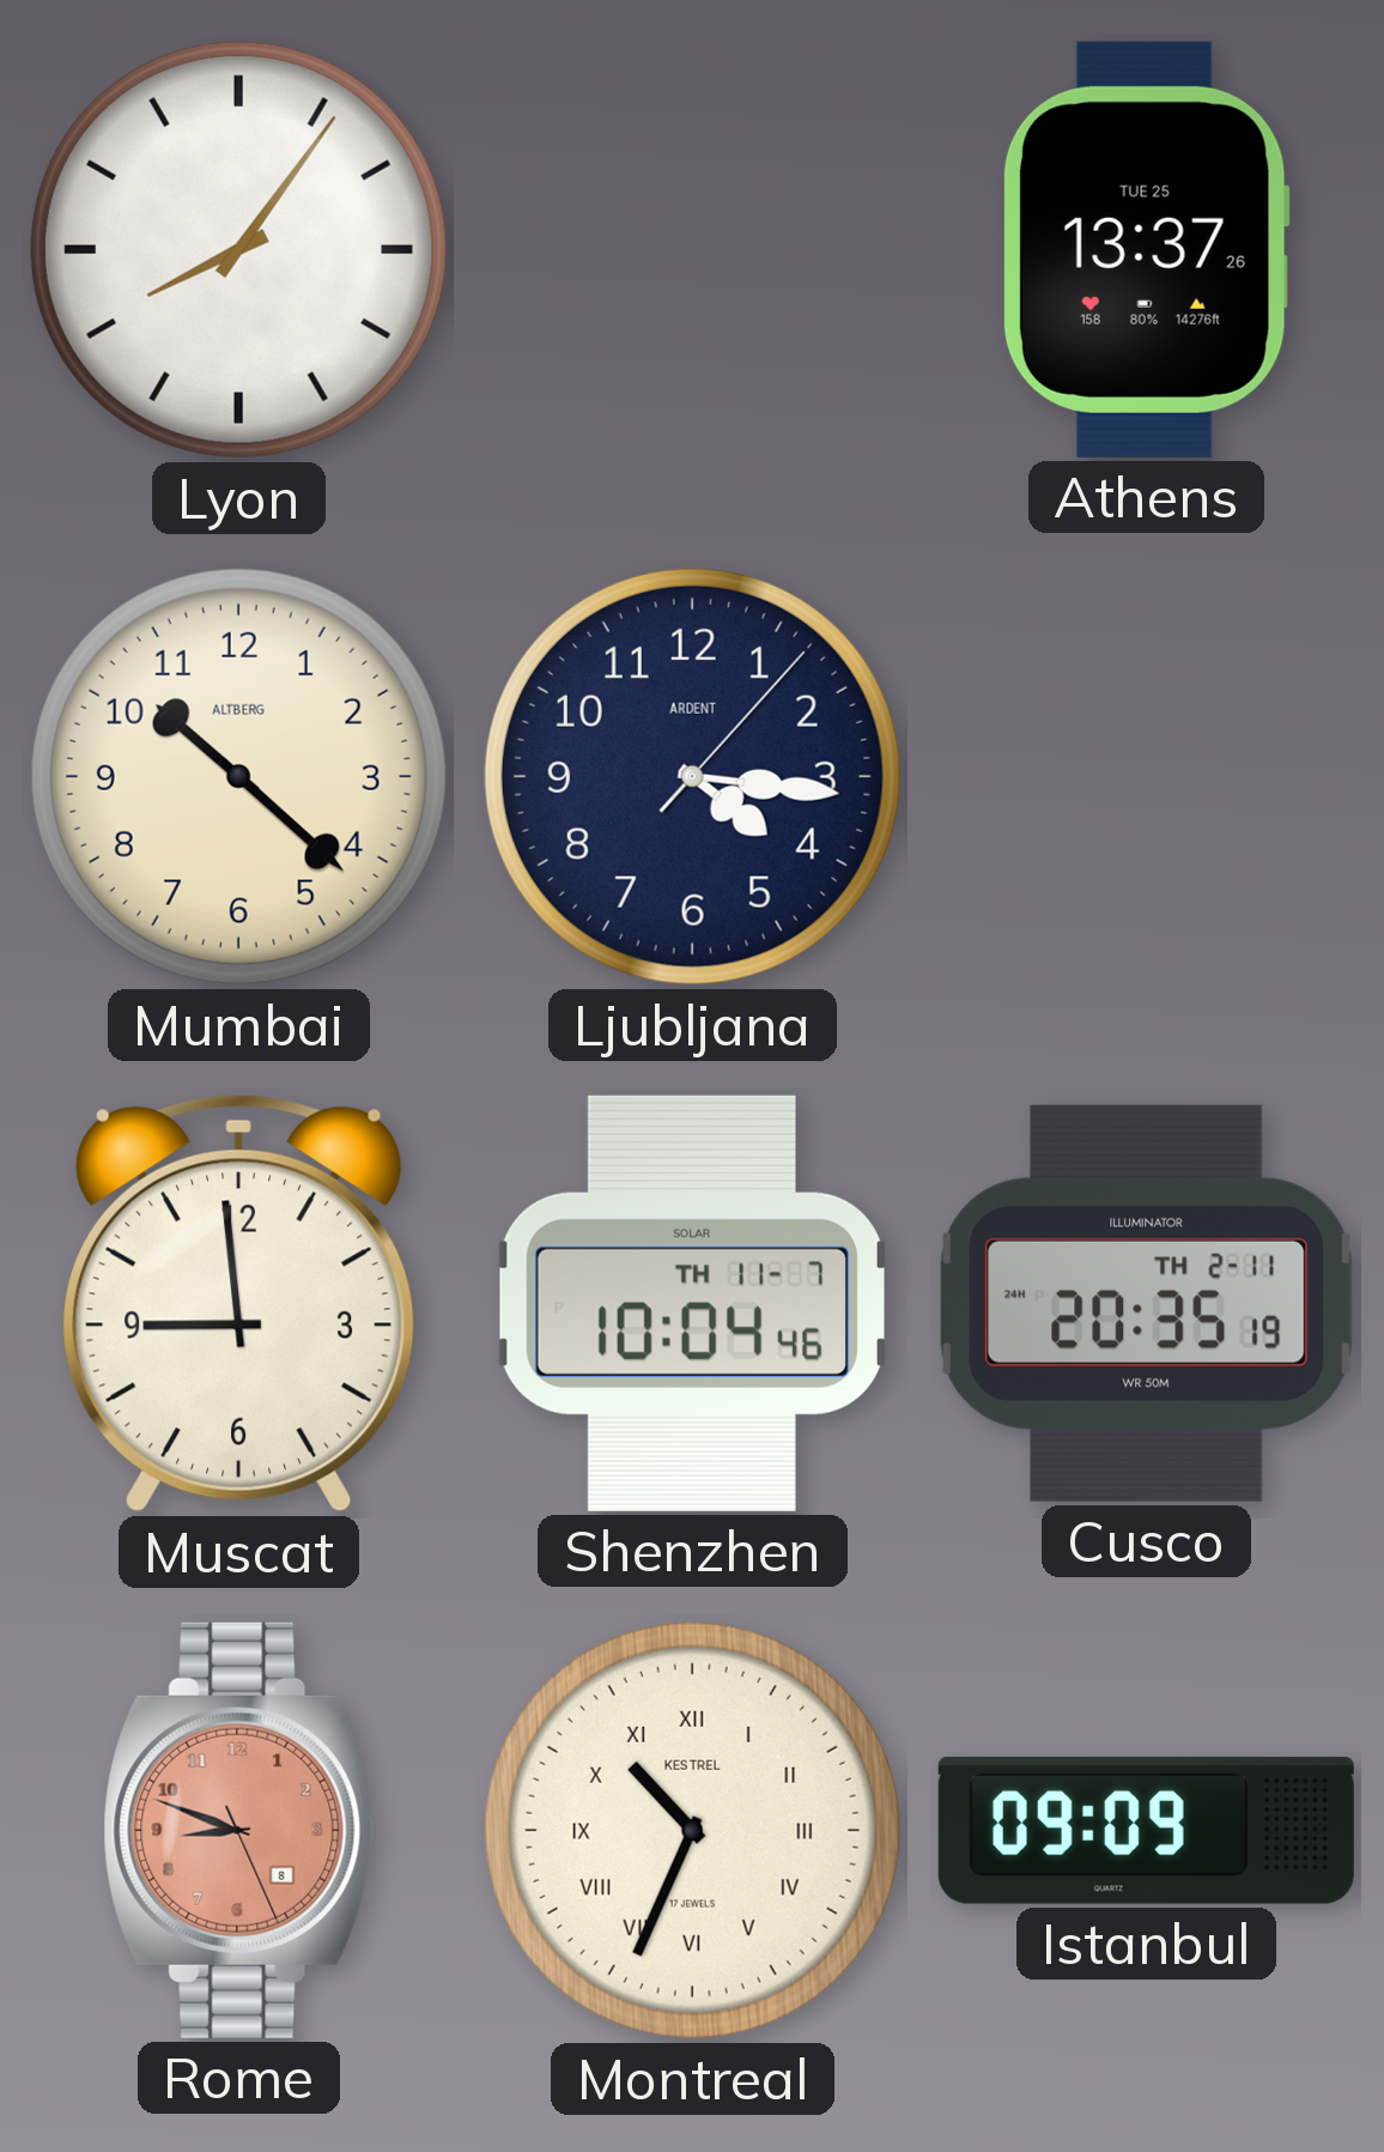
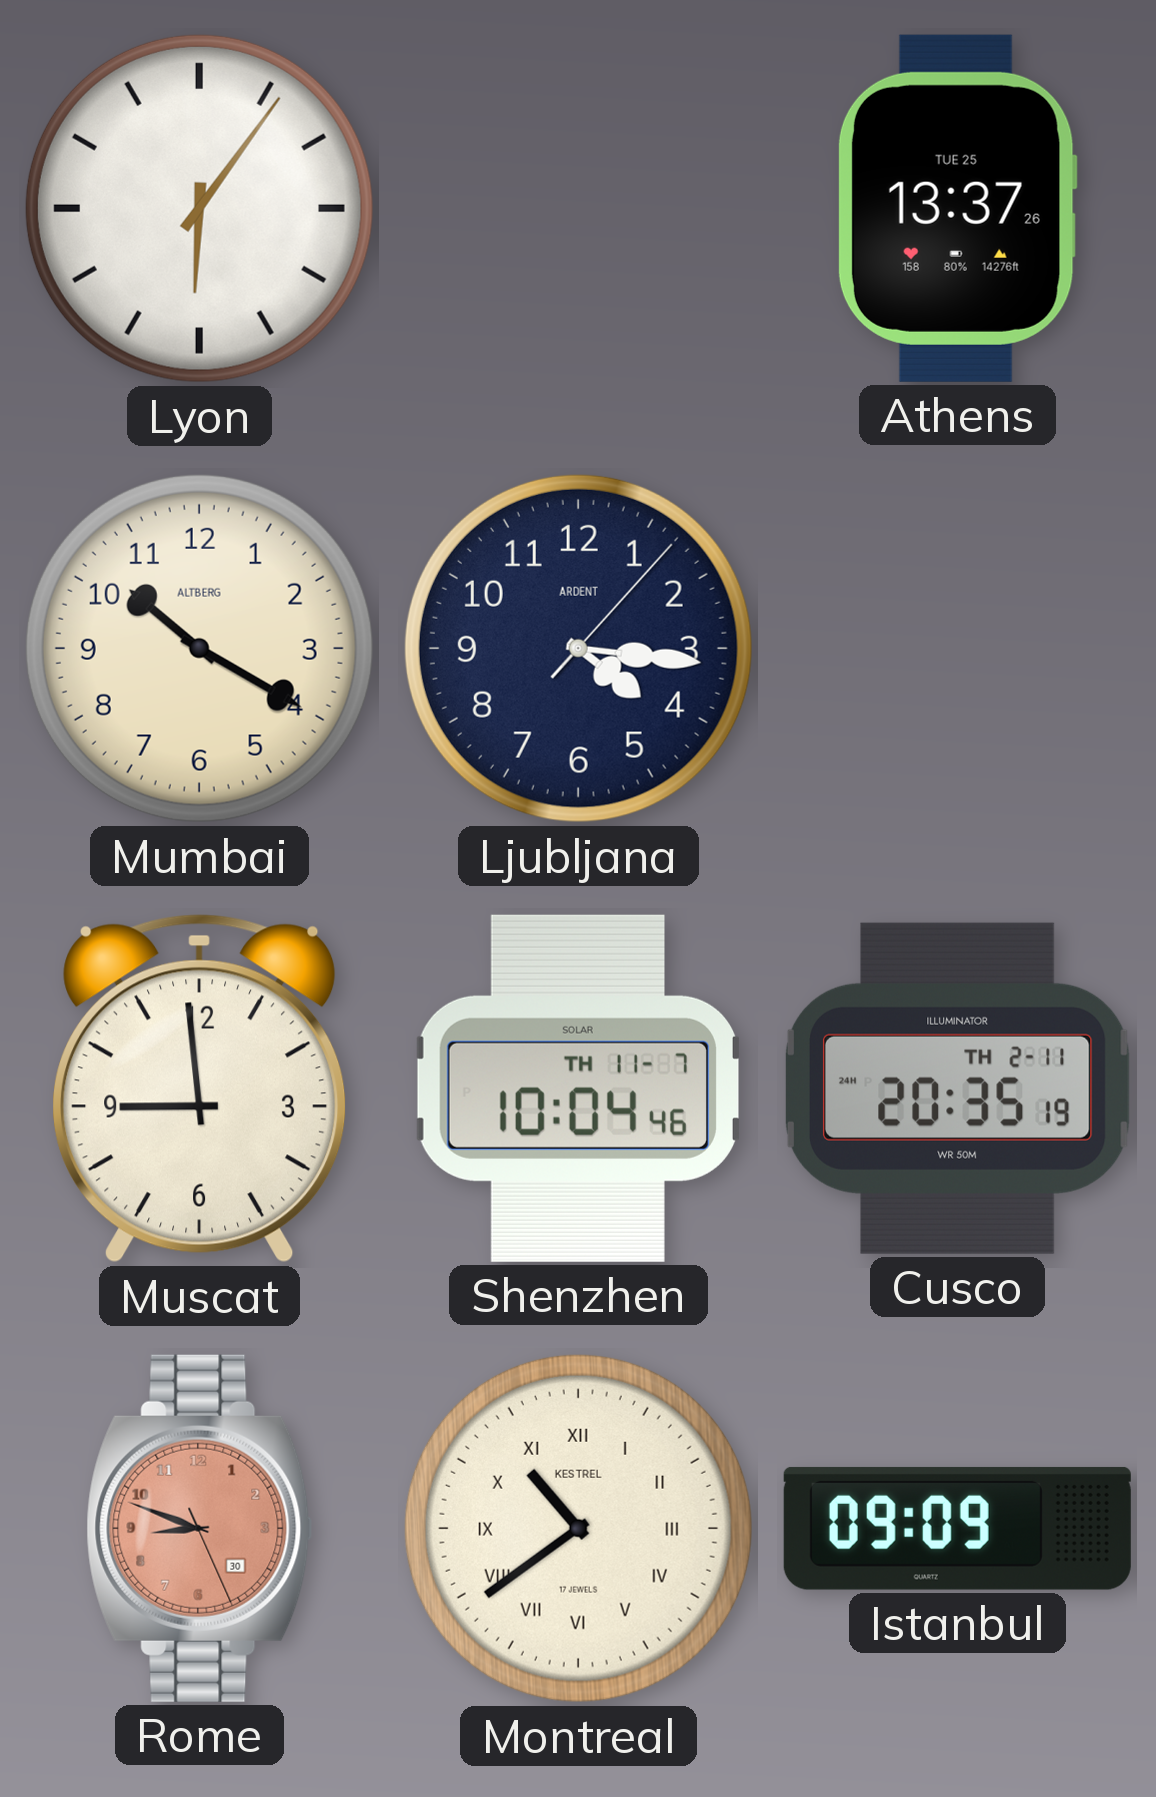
Lyon: 8:06 -> 6:06 (199, 208)
Mumbai: 10:22 -> 10:20 (199, 648)
Rome date: 8 -> 30 (200, 1528)
Montreal: 10:34 -> 10:39 (578, 1528)
